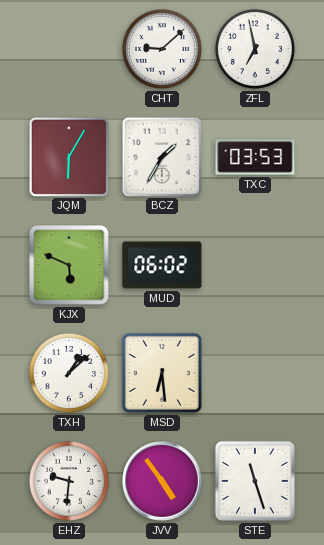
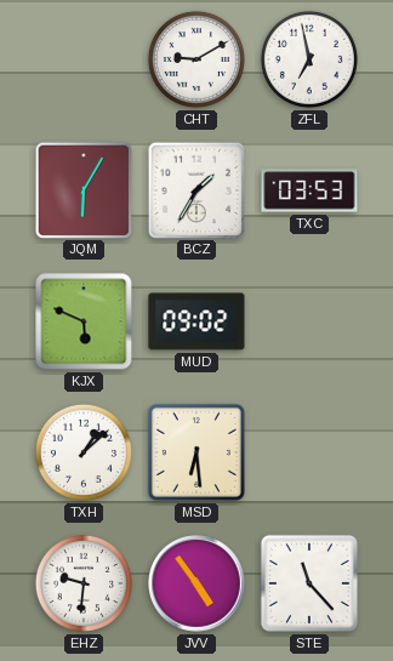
CHT: 9:08 -> 9:10 (196, 59)
MUD: 06:02 -> 09:02 (196, 321)
STE: 11:27 -> 11:23 (309, 583)
